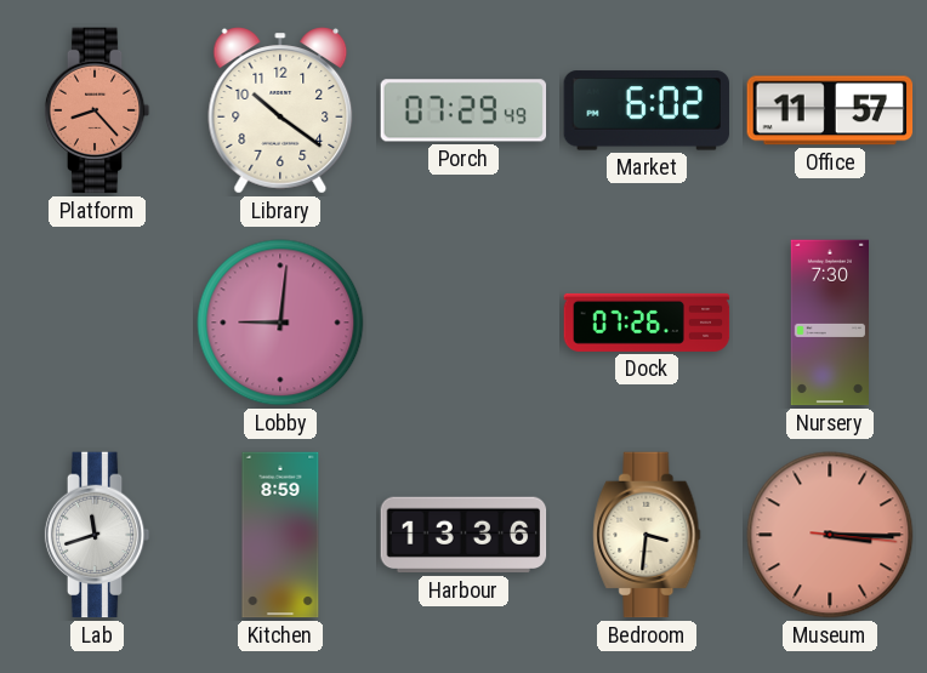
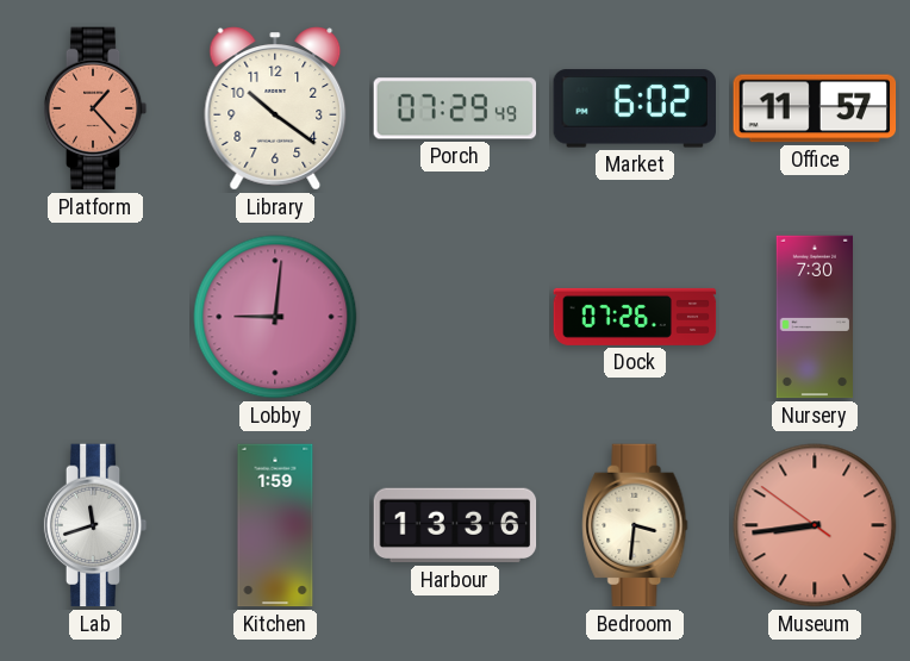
Platform: 8:23 -> 1:23 (95, 108)
Kitchen: 8:59 -> 1:59 (275, 525)
Museum: 3:15 -> 8:43 (815, 525)
